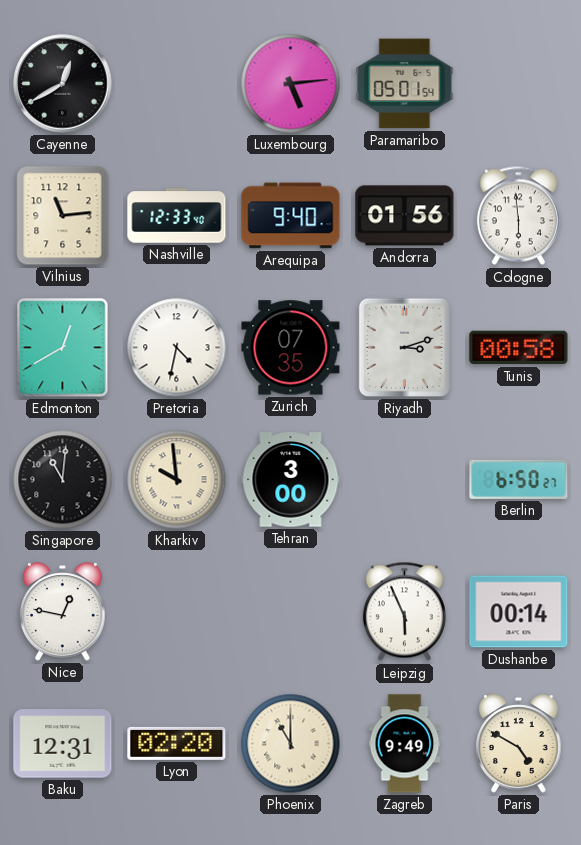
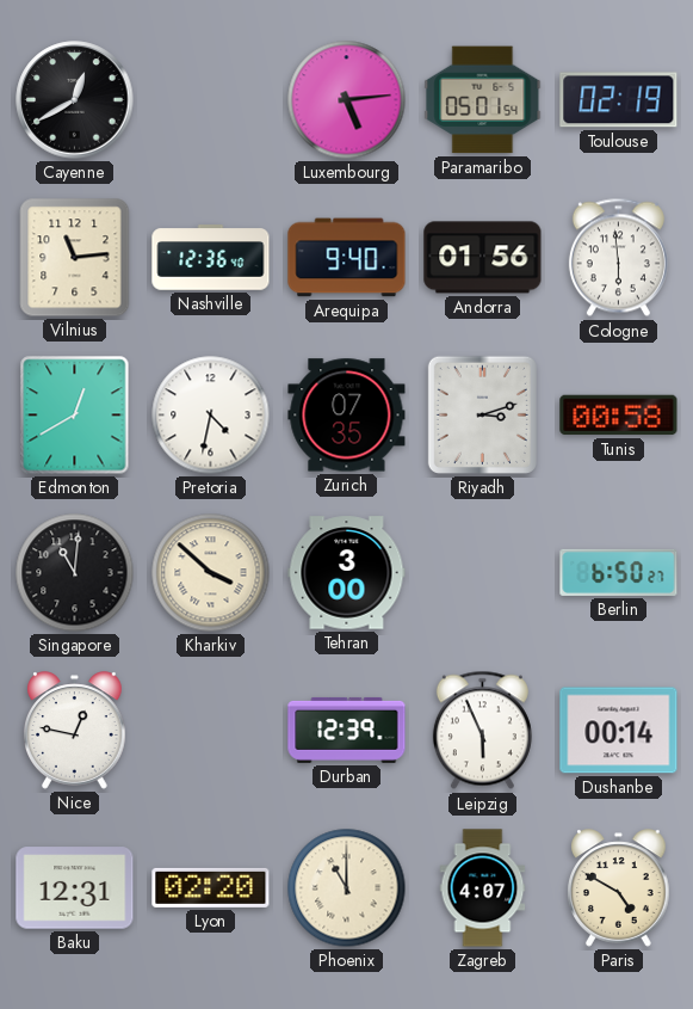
Toulouse: none -> 02:19 (619, 100)
Nashville: 12:33 -> 12:36 (211, 258)
Kharkiv: 9:59 -> 3:52 (211, 573)
Durban: none -> 12:39 (347, 730)
Zagreb: 9:49 -> 4:07 (483, 888)
